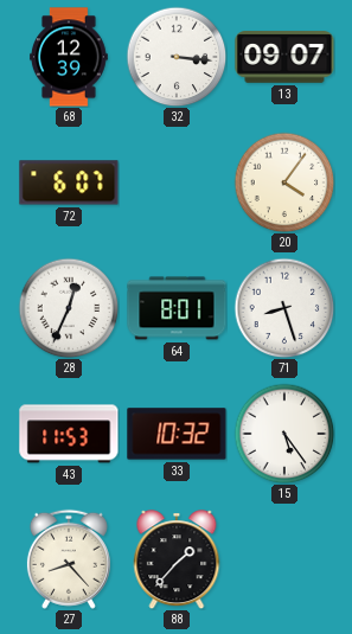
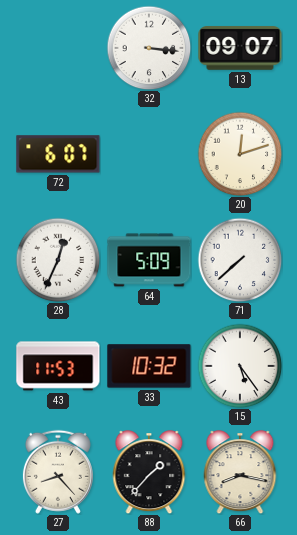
68: 12:39 -> none (70, 57)
20: 4:06 -> 12:12 (240, 154)
64: 8:01 -> 5:09 (149, 260)
71: 8:27 -> 7:38 (240, 260)
66: none -> 8:17 (240, 472)
